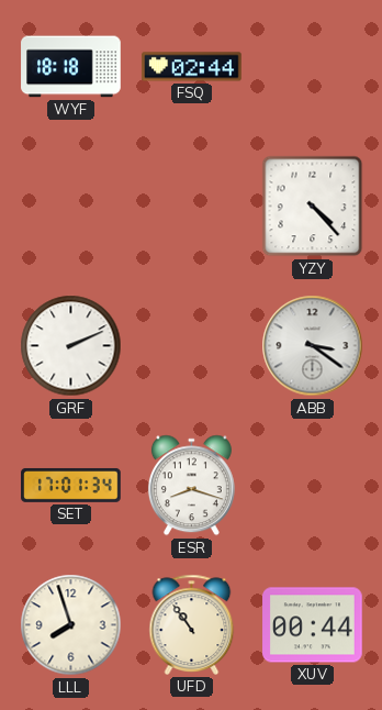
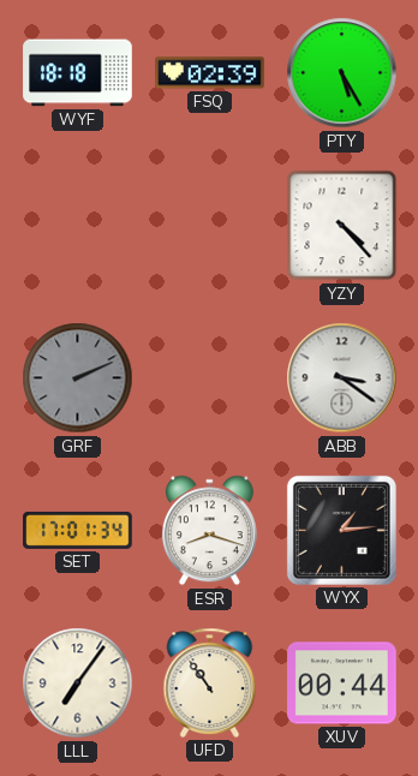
FSQ: 02:44 -> 02:39 (210, 73)
PTY: none -> 5:25 (342, 73)
GRF dial: white -> grey (78, 378)
WYX: none -> 1:14 (341, 530)
LLL: 7:57 -> 7:06 (78, 684)
